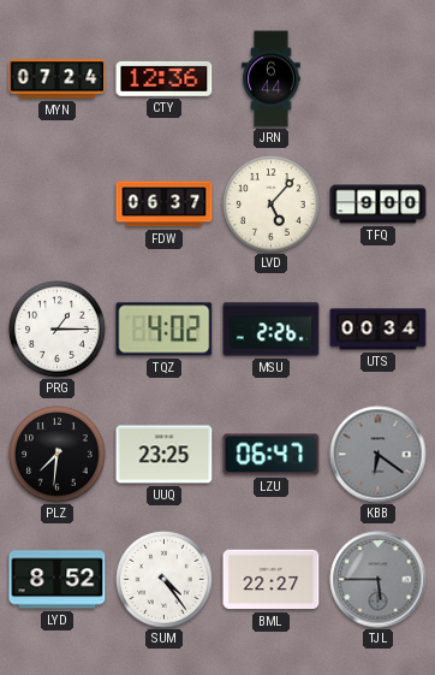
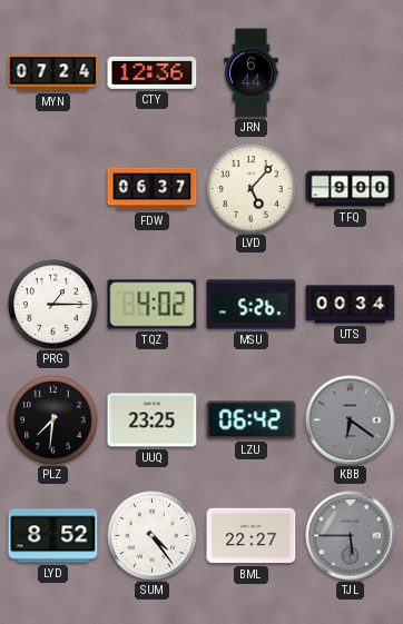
MSU: 2:26 -> 5:26 (252, 305)
LZU: 06:47 -> 06:42 (252, 420)
